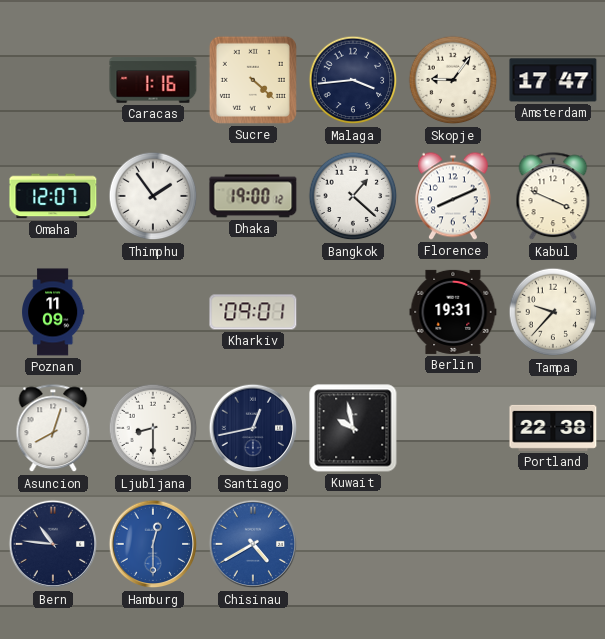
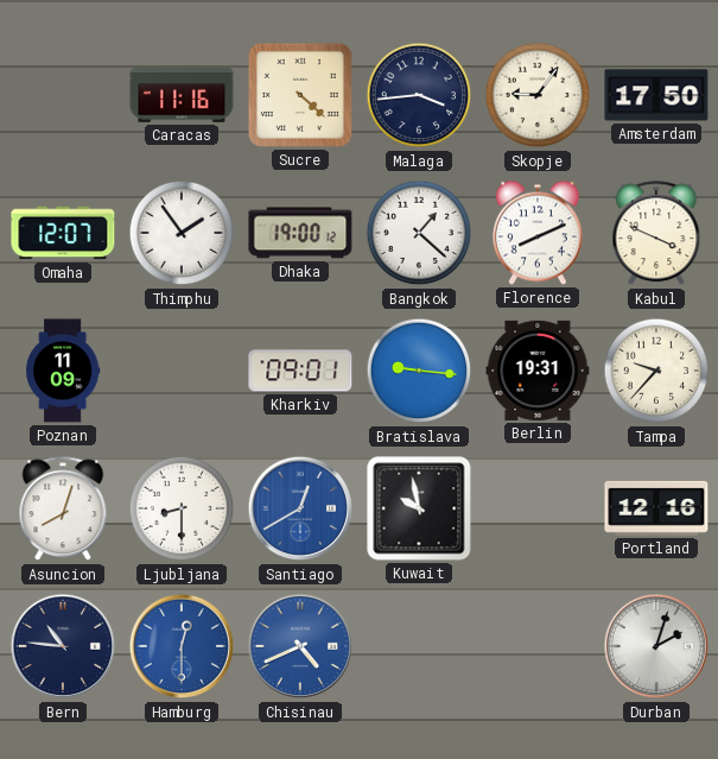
Caracas: 1:16 -> 11:16 (182, 95)
Amsterdam: 17:47 -> 17:50 (656, 95)
Bratislava: none -> 9:16 (419, 371)
Santiago: 12:43 -> 12:40 (300, 508)
Santiago dial: navy -> blue (300, 508)
Portland: 22:38 -> 12:16 (656, 508)
Chisinau: 4:40 -> 4:41 (300, 646)
Durban: none -> 2:03 (656, 646)
